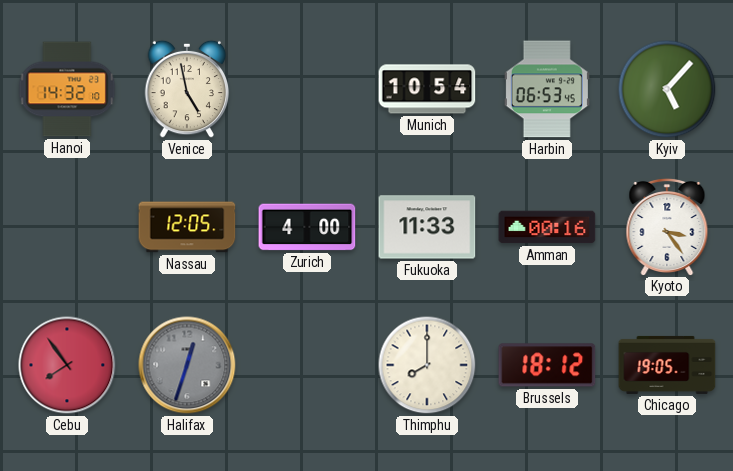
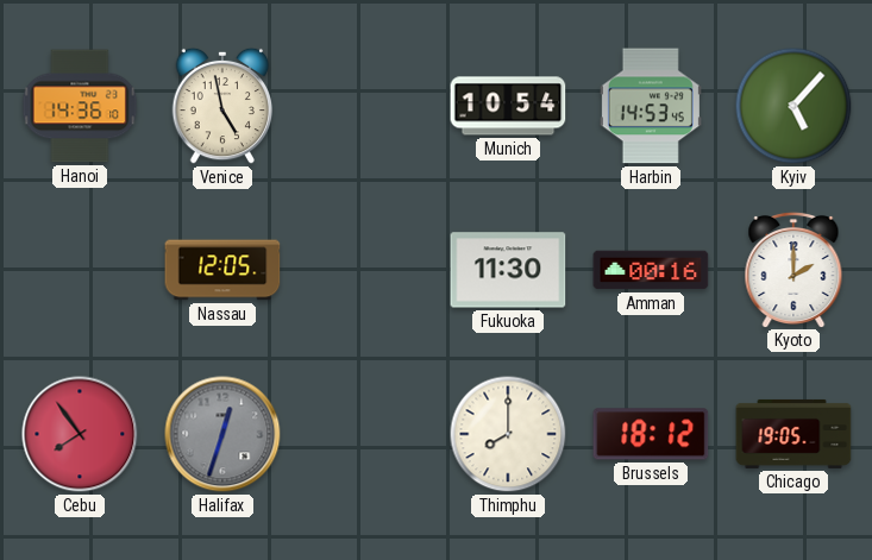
Hanoi: 14:32 -> 14:36 (80, 106)
Harbin: 06:53 -> 14:53 (651, 106)
Zurich: 4:00 -> none (307, 227)
Fukuoka: 11:33 -> 11:30 (508, 270)
Kyoto: 3:24 -> 2:00 (793, 269)
